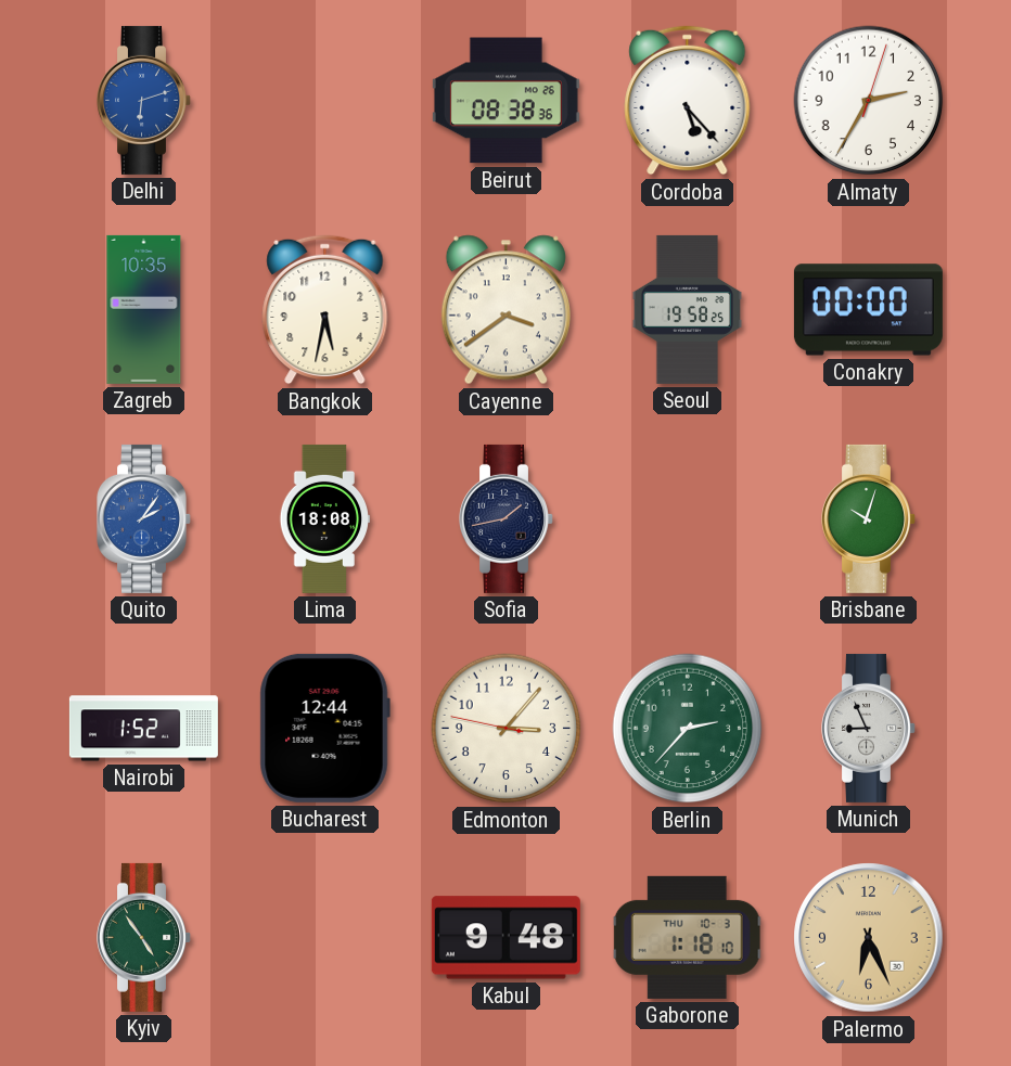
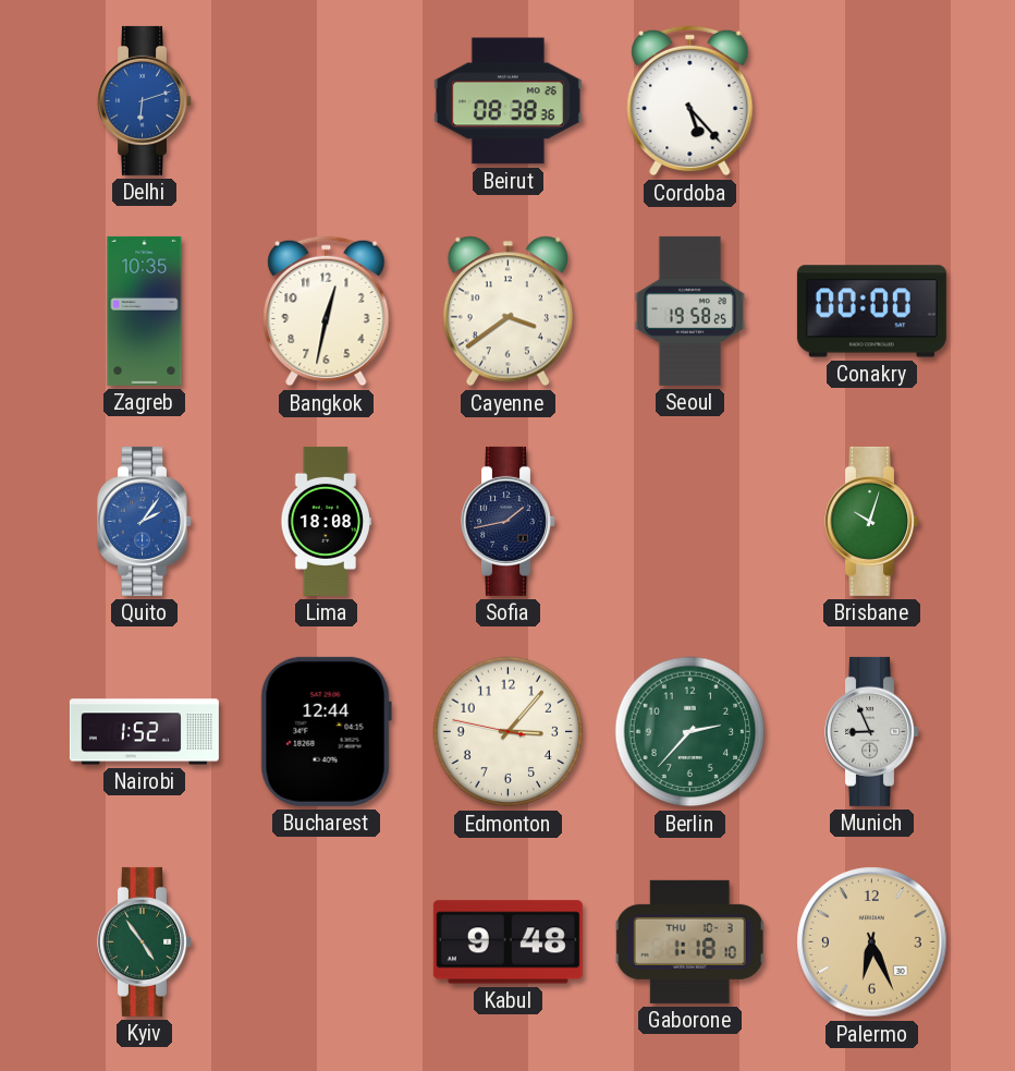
Almaty: 2:35 -> none (869, 101)
Bangkok: 5:32 -> 12:32 (327, 312)
